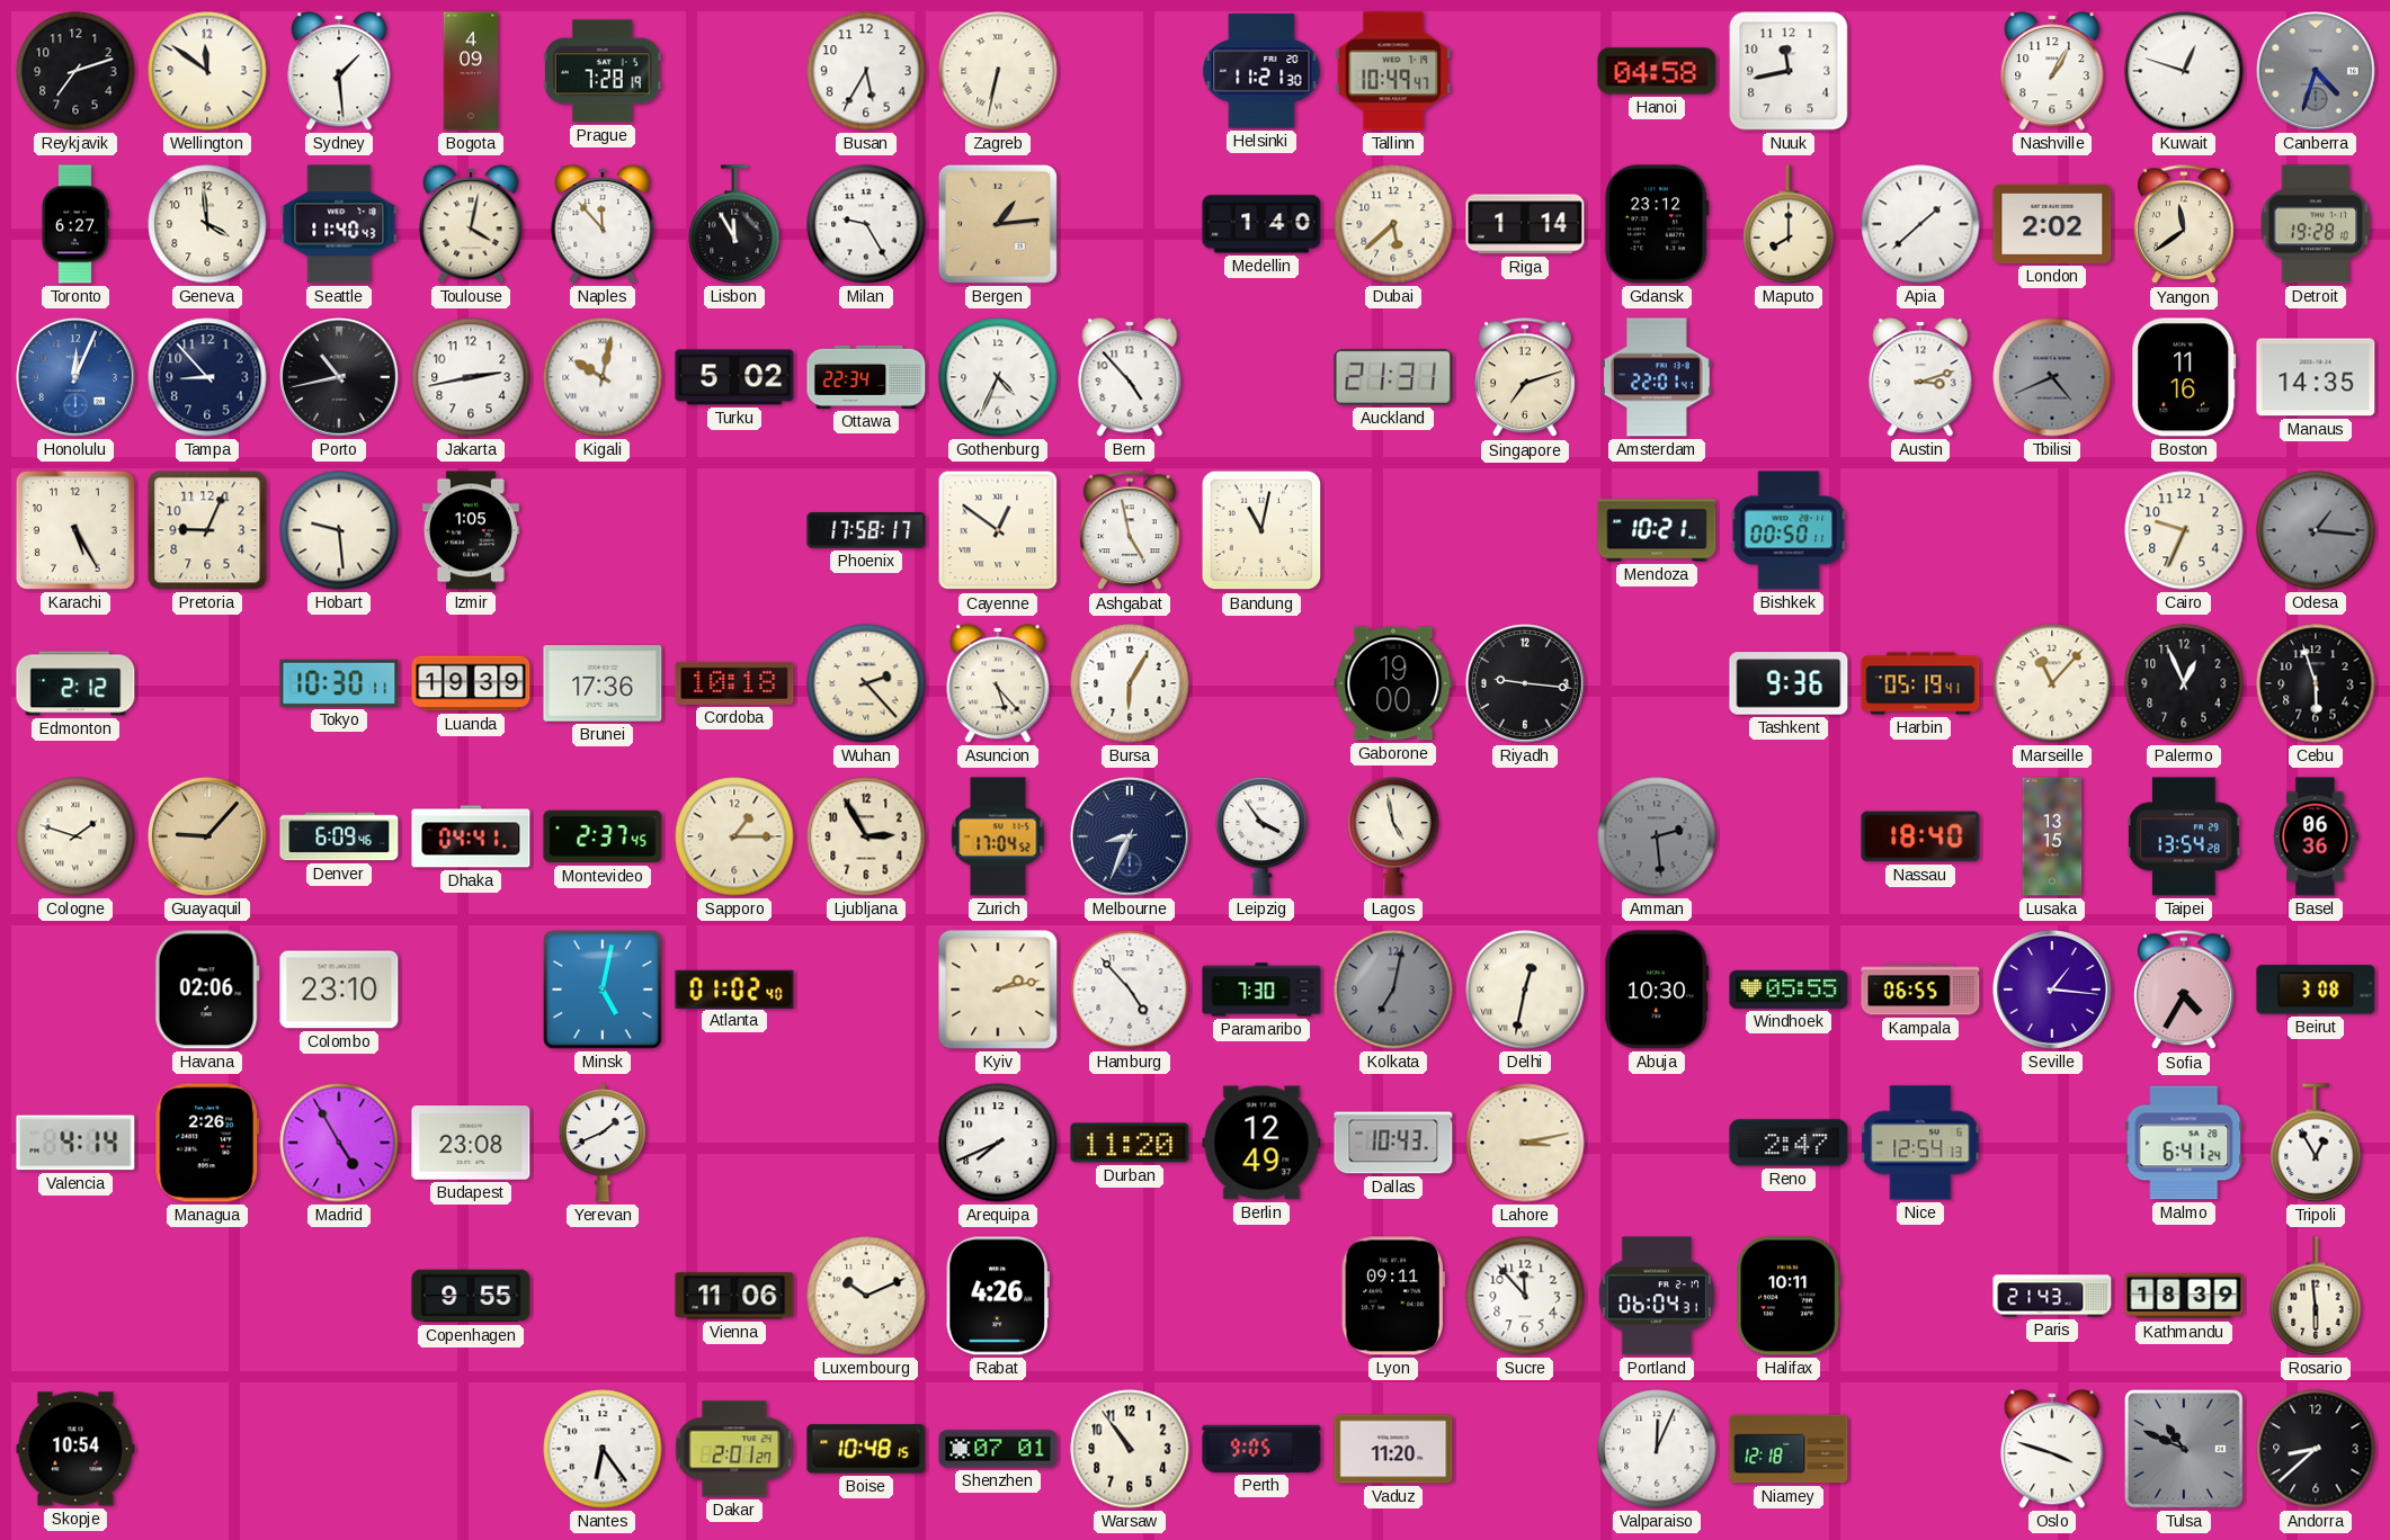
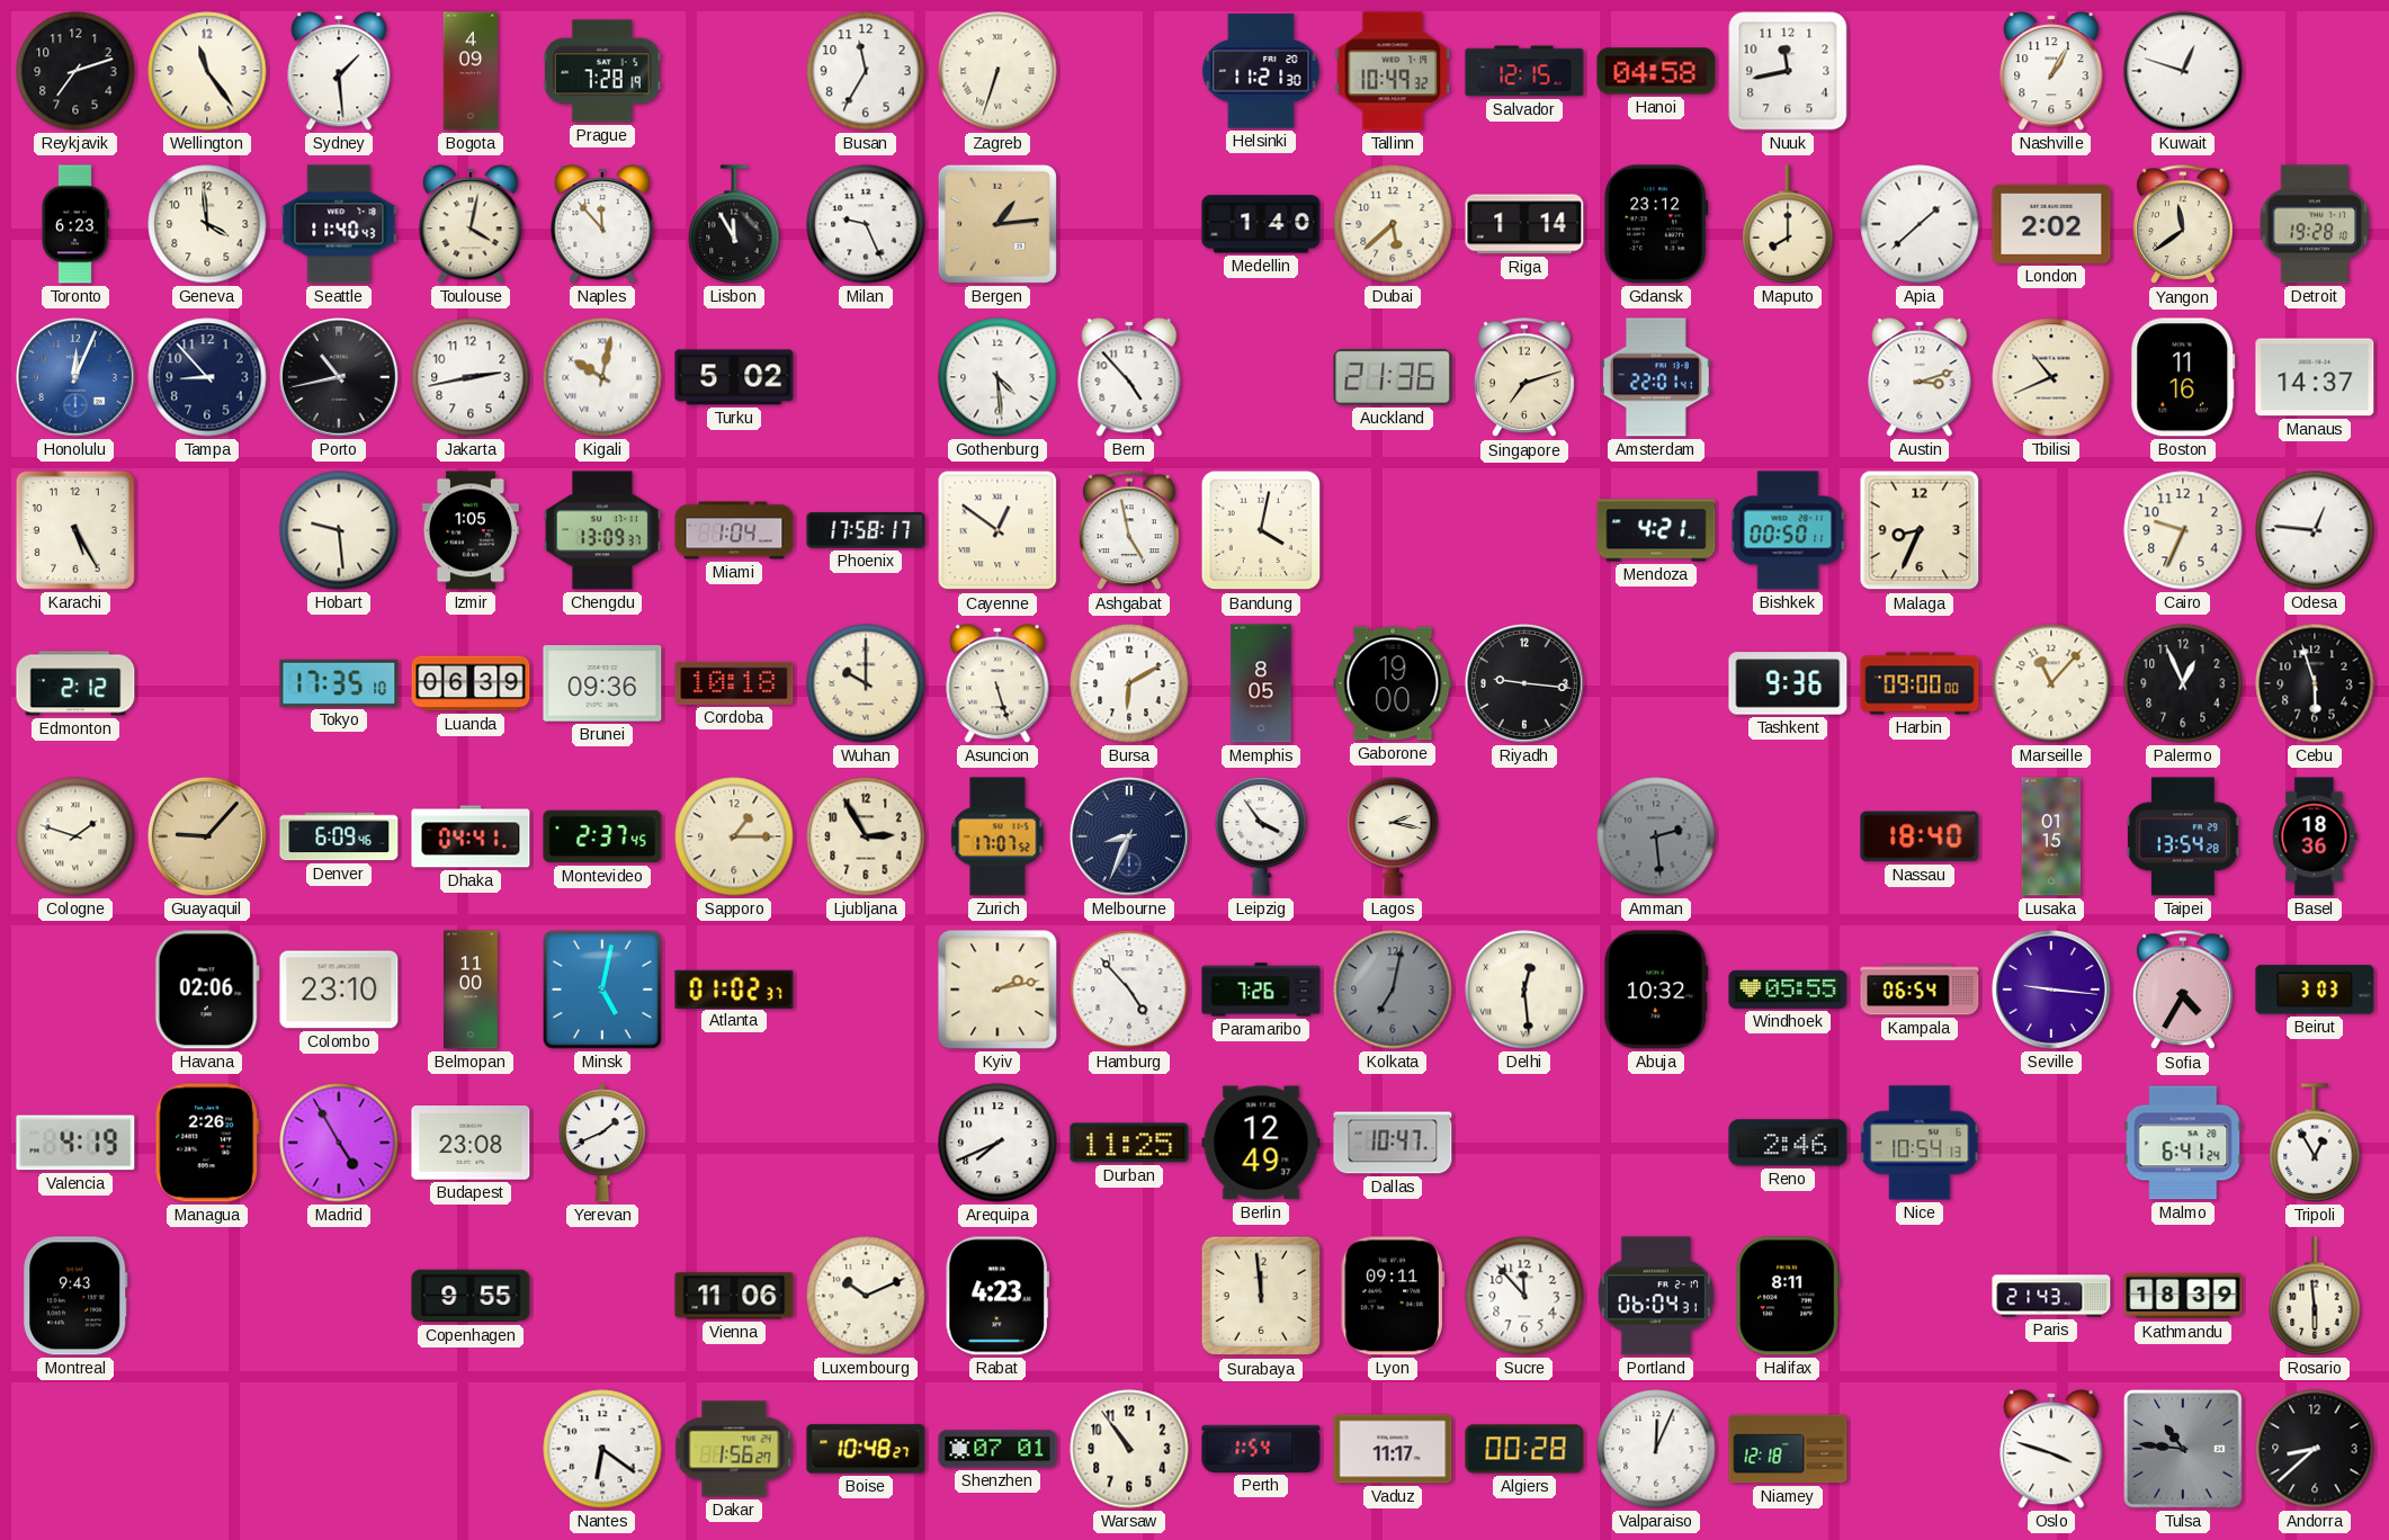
Wellington: 11:51 -> 11:24 (207, 71)
Busan: 5:35 -> 11:35 (866, 71)
Zagreb: 6:32 -> 6:33 (997, 71)
Tallinn: 10:49:47 -> 10:49:32 (1393, 71)
Salvador: none -> 12:15 (1524, 71)
Canberra: 4:33 -> none (2317, 72)
Toronto: 6:27 -> 6:23 (75, 224)
Milan: 9:25 -> 9:26 (866, 224)
Ottawa: 22:34 -> none (866, 377)
Gothenburg: 4:34 -> 4:29 (997, 377)
Auckland: 21:31 -> 21:36 (1393, 377)
Tbilisi: 4:41 -> 10:41 (2051, 377)
Tbilisi dial: grey -> cream (2051, 377)
Manaus: 14:35 -> 14:37 (2315, 377)
Pretoria: 9:04 -> none (207, 530)
Chengdu: none -> 13:09 (602, 530)
Miami: none -> 1:04 (734, 530)
Bandung: 11:02 -> 4:02 (1261, 530)
Mendoza: 10:21 -> 4:21 (1656, 530)
Malaga: none -> 8:34 (1920, 530)
Odesa: 1:16 -> 12:46 (2315, 530)
Odesa dial: grey -> white (2315, 530)
Tokyo: 10:30 -> 17:35 (339, 683)
Luanda: 19:39 -> 06:39 (471, 683)
Brunei: 17:36 -> 09:36 (602, 683)
Wuhan: 2:23 -> 10:00 (866, 683)
Asuncion: 5:23 -> 5:27 (997, 683)
Bursa: 6:05 -> 6:10 (1129, 683)
Memphis: none -> 8:05 (1261, 683)
Harbin: 05:19 -> 09:00 (1920, 683)
Zurich: 17:04 -> 17:07 (997, 836)
Lagos: 4:58 -> 2:17 (1393, 836)
Lusaka: 13:15 -> 01:15 (2051, 836)
Basel: 06:36 -> 18:36 (2315, 836)
Belmopan: none -> 11:00 (472, 990)
Atlanta: 01:02:40 -> 01:02:37 (734, 988)
Paramaribo: 7:30 -> 7:26 (1261, 990)
Delhi: 12:32 -> 12:29 (1524, 990)
Abuja: 10:30 -> 10:32 (1656, 990)
Kampala: 06:55 -> 06:54 (1920, 990)
Seville: 1:16 -> 9:16 (2052, 991)
Beirut: 3:08 -> 3:03 (2315, 990)
Valencia: 4:14 -> 4:19 (75, 1143)
Durban: 11:20 -> 11:25 (1129, 1143)
Dallas: 10:43 -> 10:47 (1393, 1143)
Lahore: 3:13 -> none (1525, 1143)
Reno: 2:47 -> 2:46 (1788, 1143)
Nice: 12:54 -> 10:54 (1920, 1143)
Montreal: none -> 9:43 (75, 1296)
Rabat: 4:26 -> 4:23 (997, 1296)
Surabaya: none -> 11:59 (1261, 1296)
Halifax: 10:11 -> 8:11 (1788, 1296)
Skopje: 10:54 -> none (75, 1449)
Nantes: 6:24 -> 6:21 (602, 1449)
Dakar: 2:01 -> 1:56 (734, 1449)
Boise: 10:48:15 -> 10:48:27 (866, 1449)
Perth: 9:05 -> 1:54 (1261, 1449)
Vaduz: 11:20 -> 11:17 (1393, 1449)
Algiers: none -> 00:28 (1524, 1449)
Tulsa: 10:49 -> 10:46 (2184, 1450)
